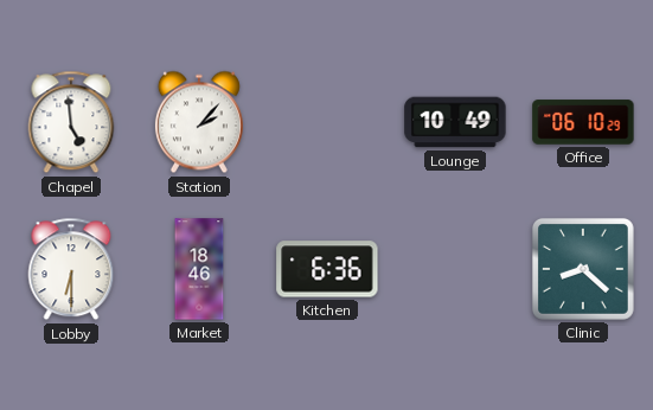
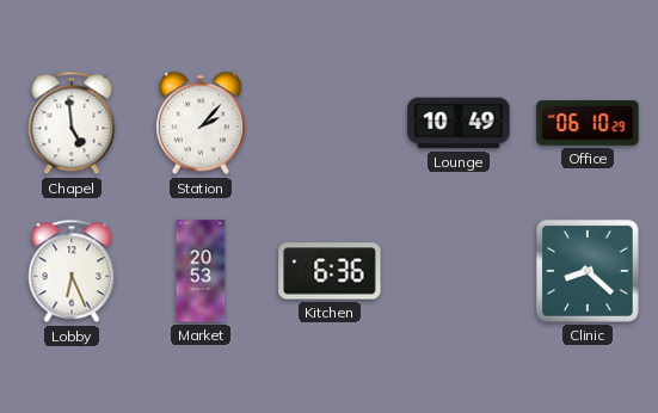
Lobby: 6:30 -> 6:26 (72, 271)
Market: 18:46 -> 20:53 (201, 271)
